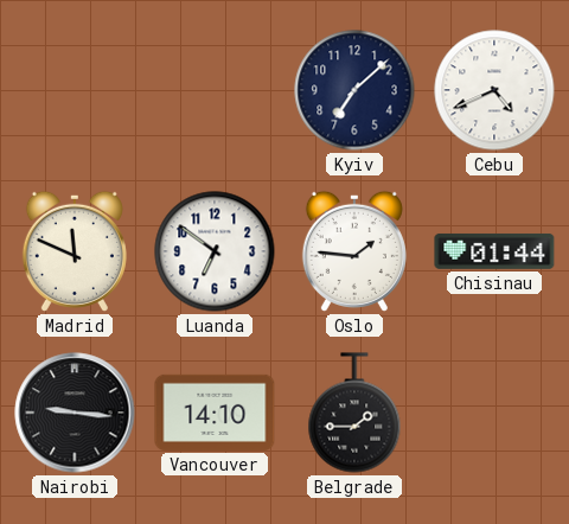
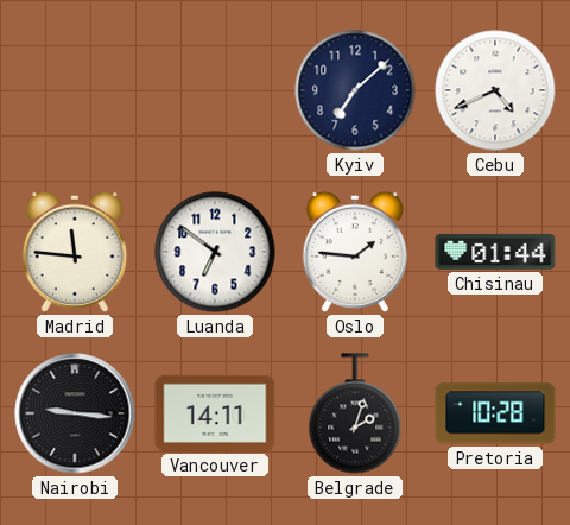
Madrid: 11:49 -> 11:46 (75, 252)
Vancouver: 14:10 -> 14:11 (215, 413)
Belgrade: 1:45 -> 2:03 (355, 413)
Pretoria: none -> 10:28 (495, 413)
